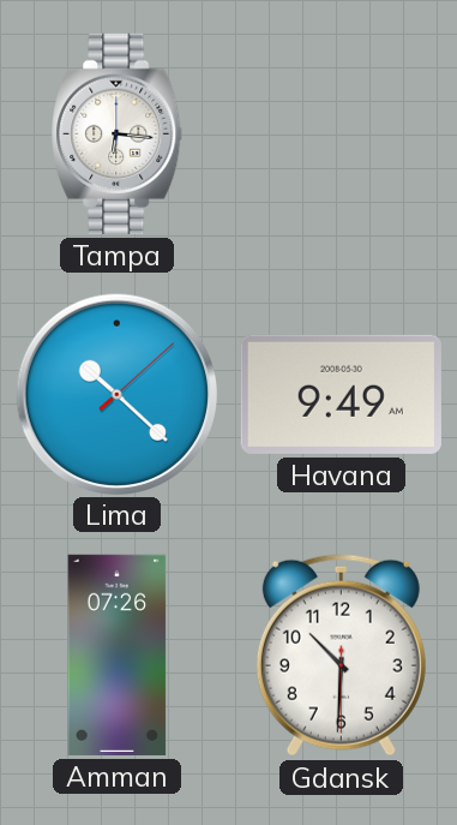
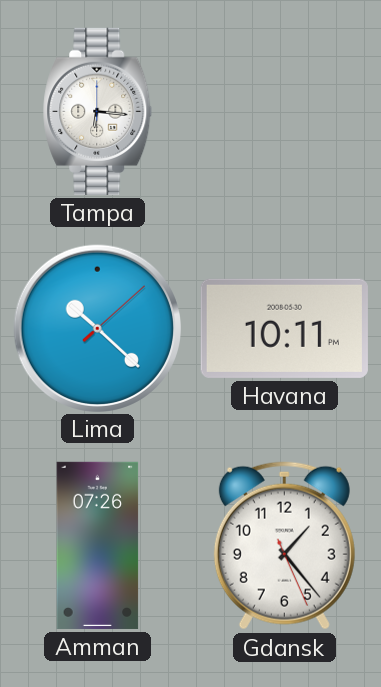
Havana: 9:49 -> 10:11 (284, 328)
Gdansk: 10:30 -> 1:23 (284, 546)
